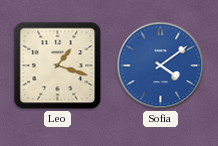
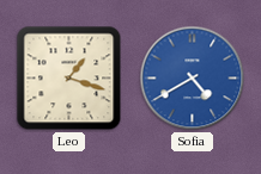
Sofia: 4:09 -> 4:40 (193, 79)
